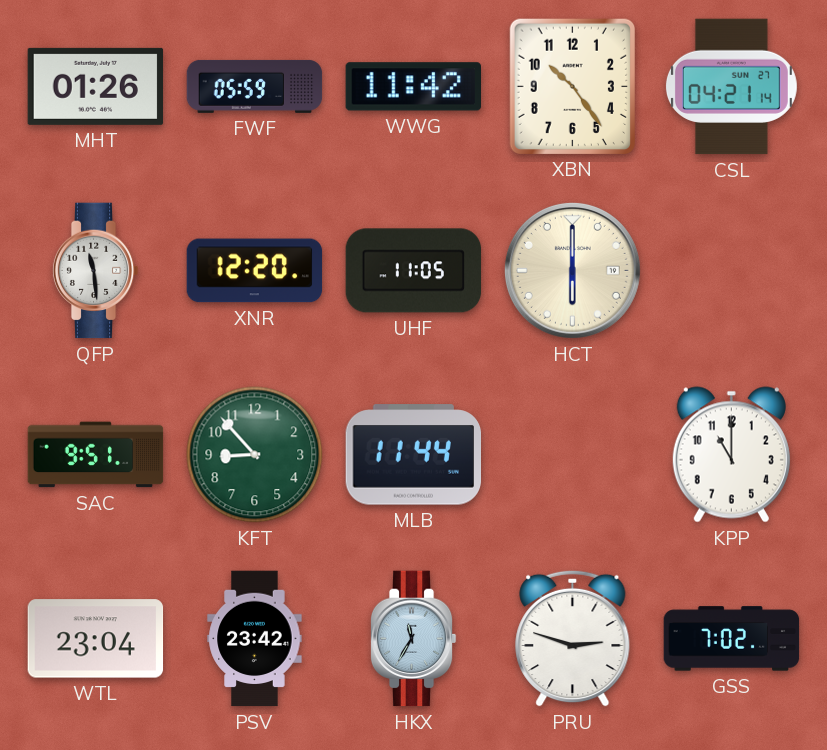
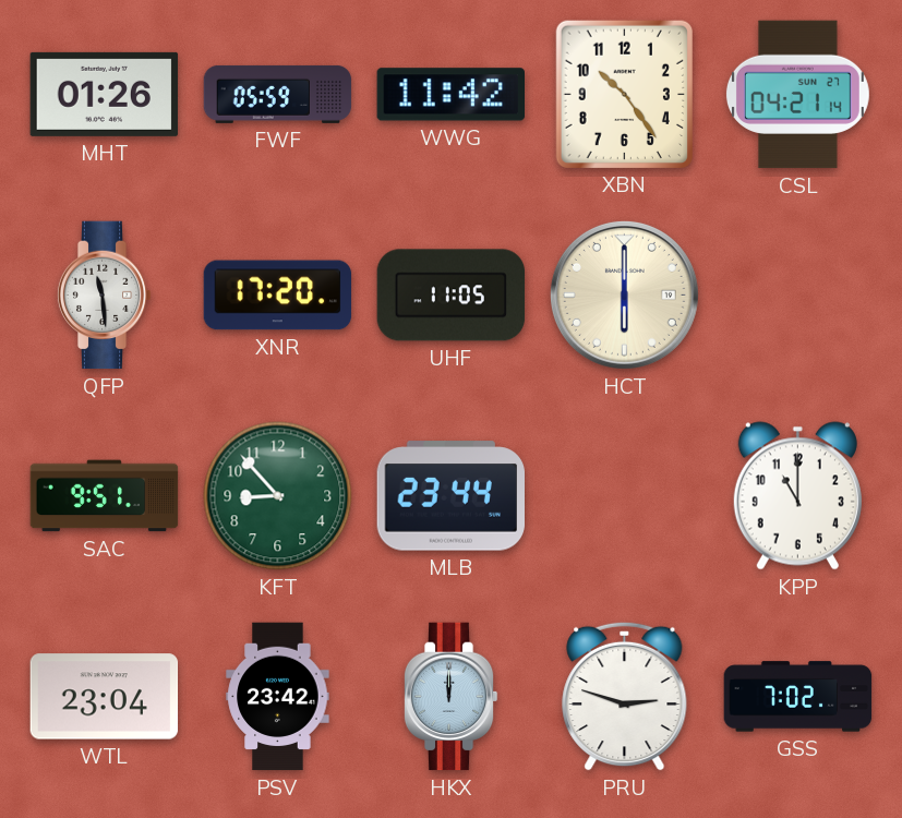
XNR: 12:20 -> 17:20 (278, 296)
MLB: 11:44 -> 23:44 (452, 496)
HKX: 11:35 -> 12:00 (450, 697)
